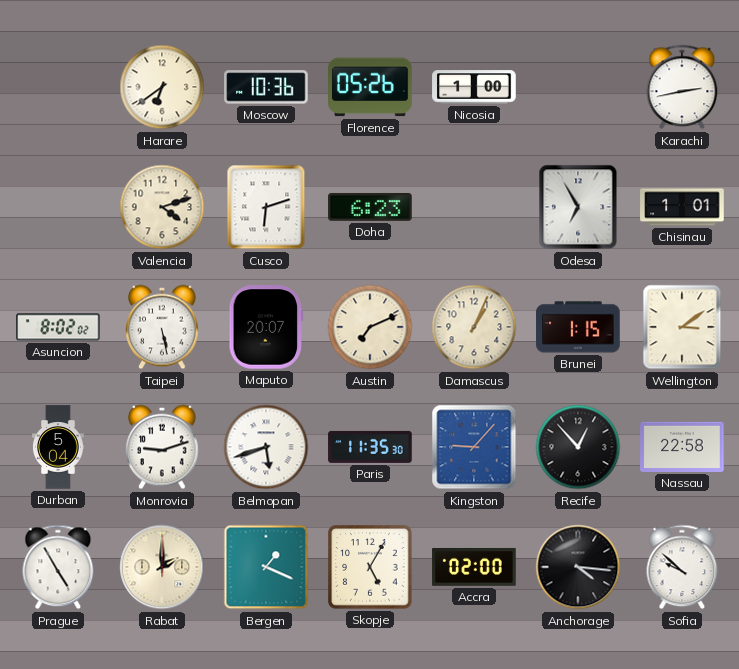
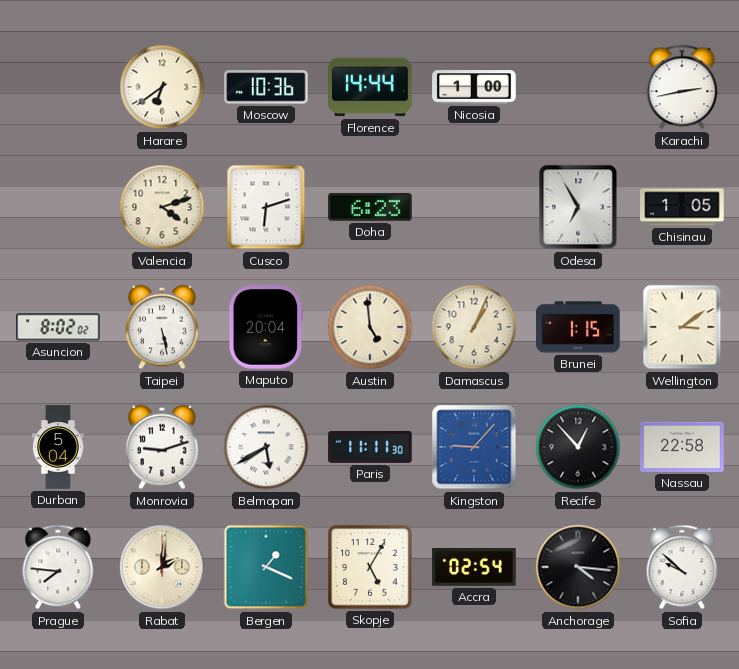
Florence: 05:26 -> 14:44 (370, 87)
Chisinau: 1:01 -> 1:05 (682, 207)
Maputo: 20:07 -> 20:04 (266, 327)
Austin: 7:11 -> 4:59 (370, 327)
Belmopan: 5:42 -> 5:40 (266, 447)
Paris: 11:35 -> 11:11 (370, 447)
Prague: 4:55 -> 7:46 (58, 567)
Rabat: 2:00 -> 2:01 (162, 567)
Accra: 02:00 -> 02:54 (474, 567)
